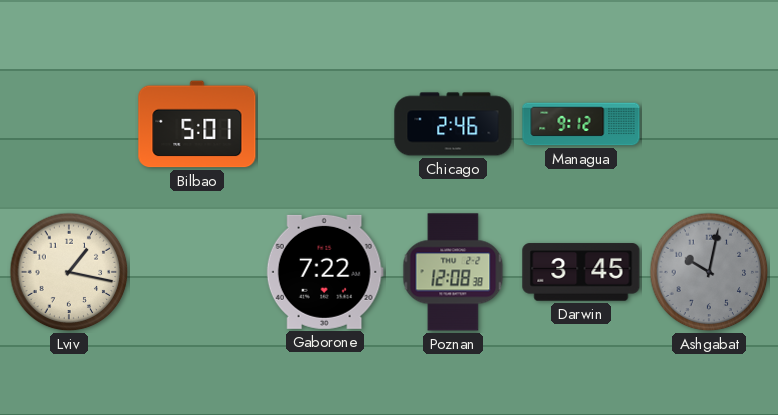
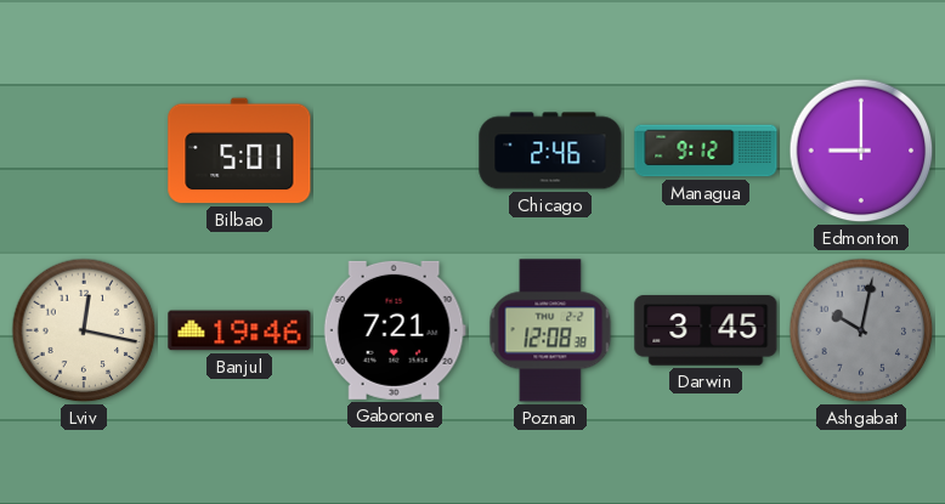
Edmonton: none -> 9:00 (861, 151)
Lviv: 1:17 -> 12:17 (84, 330)
Banjul: none -> 19:46 (239, 330)
Gaborone: 7:22 -> 7:21 (395, 330)
